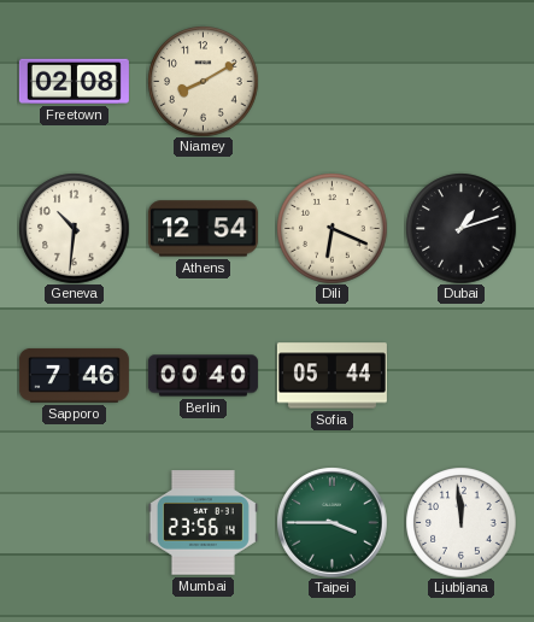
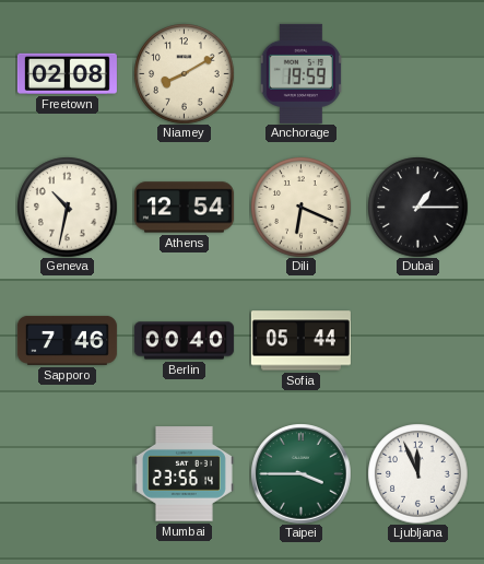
Anchorage: none -> 19:59 (300, 73)
Geneva: 10:31 -> 10:32 (67, 207)
Dubai: 1:12 -> 1:15 (417, 207)
Ljubljana: 11:59 -> 11:56 (417, 473)
